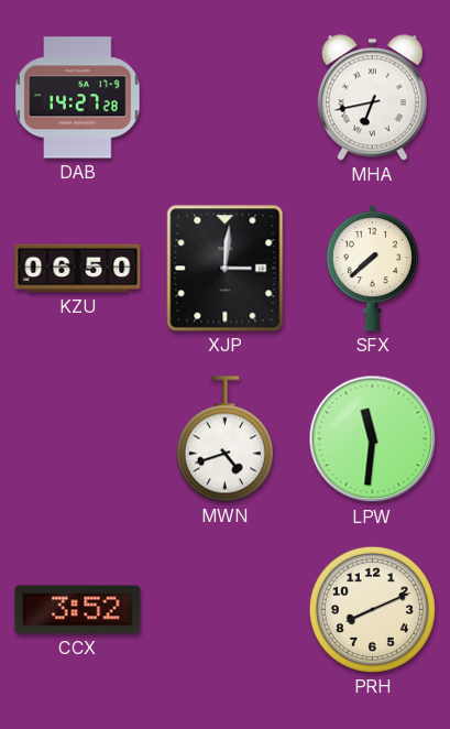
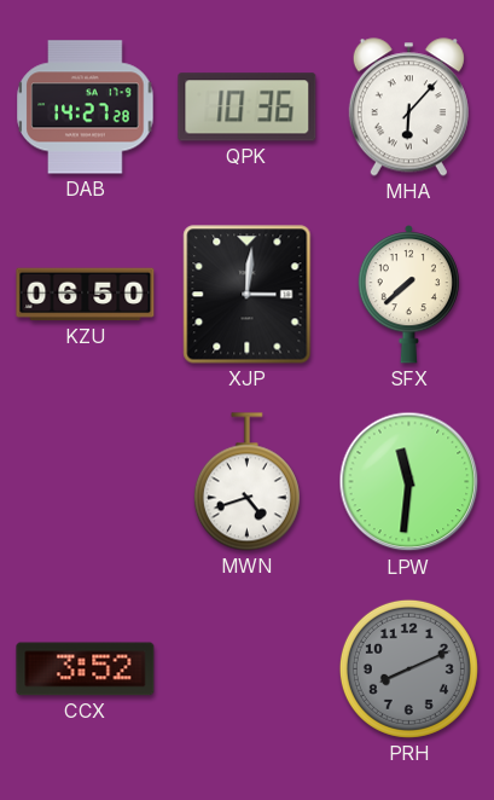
QPK: none -> 10:36 (248, 108)
MHA: 6:43 -> 6:07 (408, 108)
PRH dial: cream -> grey (408, 668)
